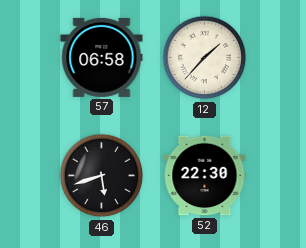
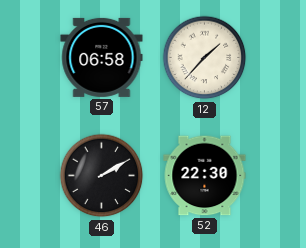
46: 5:42 -> 2:10 (102, 176)
